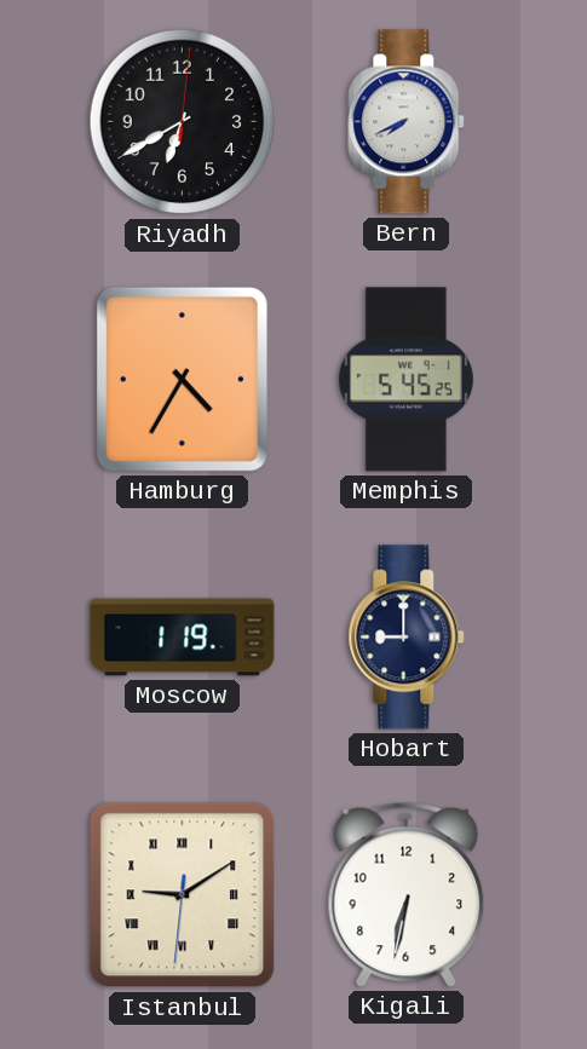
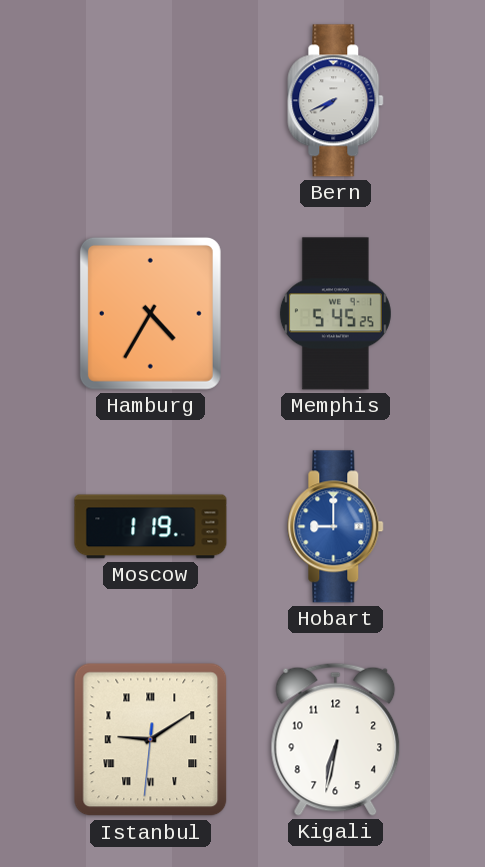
Riyadh: 6:40 -> none (183, 122)
Hobart dial: navy -> blue (336, 527)
